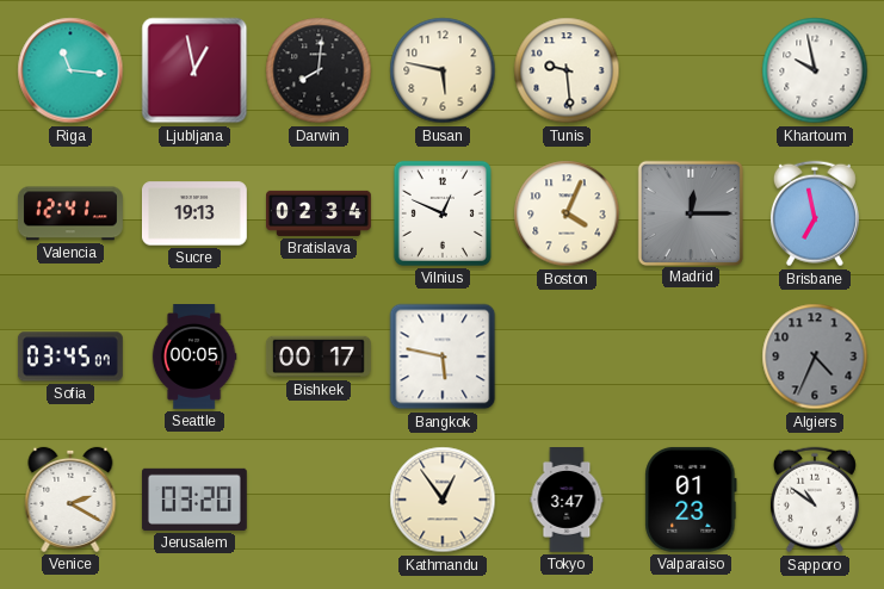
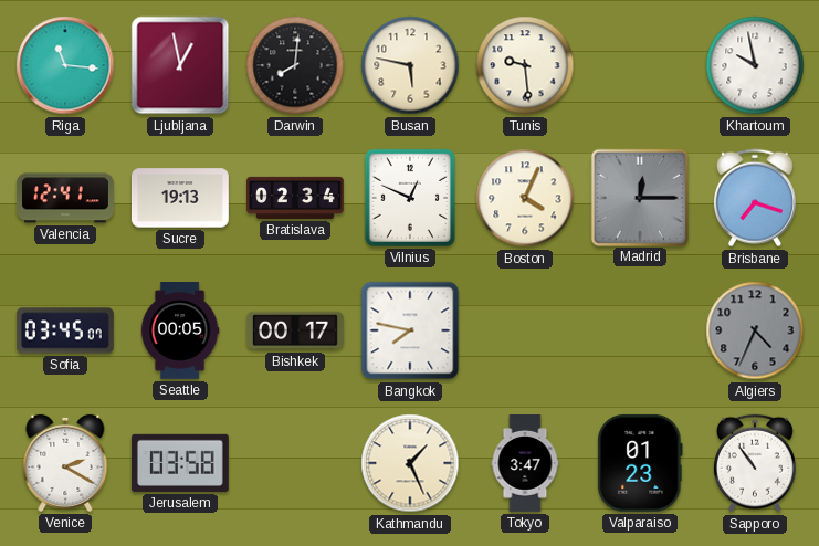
Brisbane: 6:58 -> 7:18 (755, 198)
Bangkok: 5:47 -> 7:47 (410, 330)
Jerusalem: 03:20 -> 03:58 (180, 463)
Kathmandu: 12:54 -> 1:26 (410, 463)
Sapporo: 10:51 -> 10:54 (755, 463)
